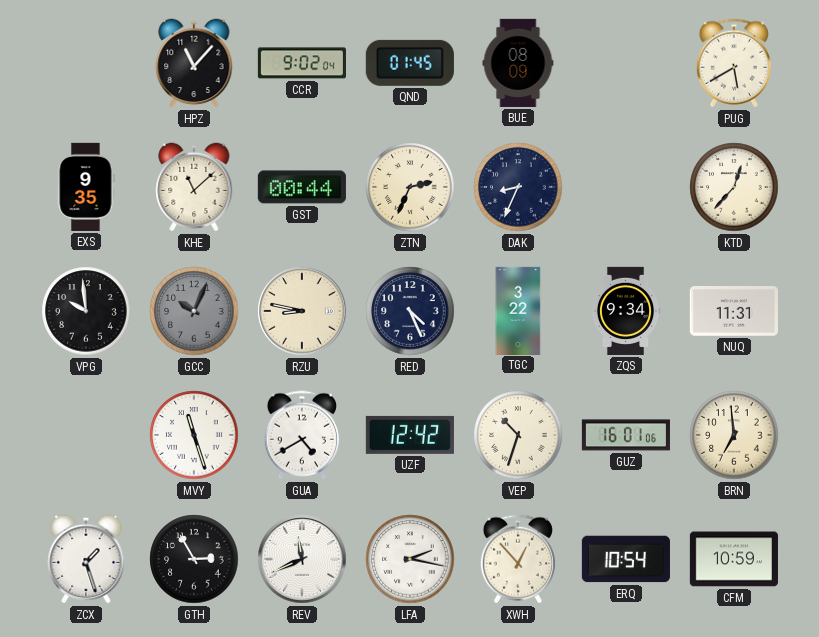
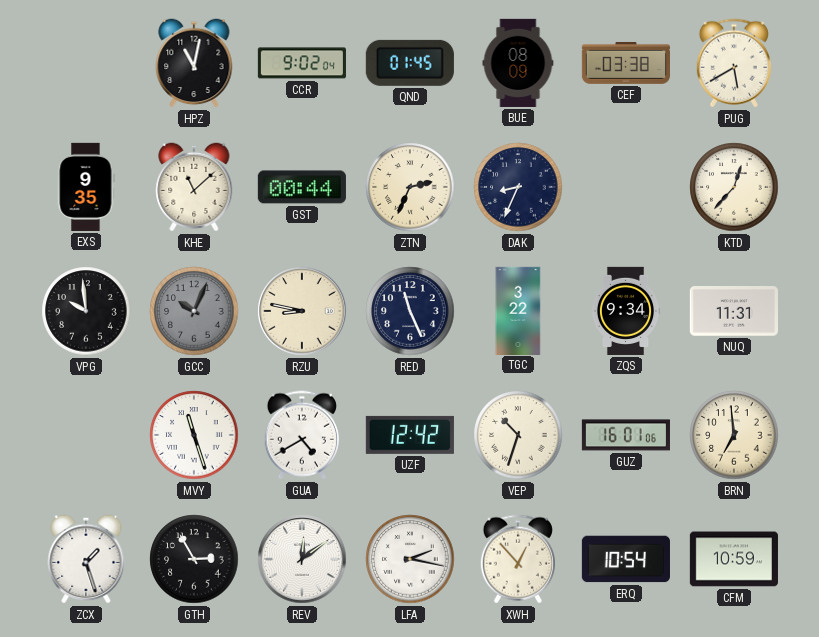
HPZ: 11:07 -> 11:02 (194, 63)
CEF: none -> 03:38 (626, 63)
RED: 4:26 -> 11:26 (410, 311)
REV: 11:41 -> 12:09 (302, 559)
